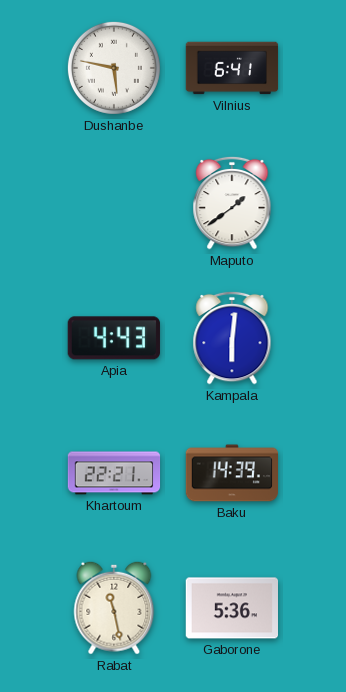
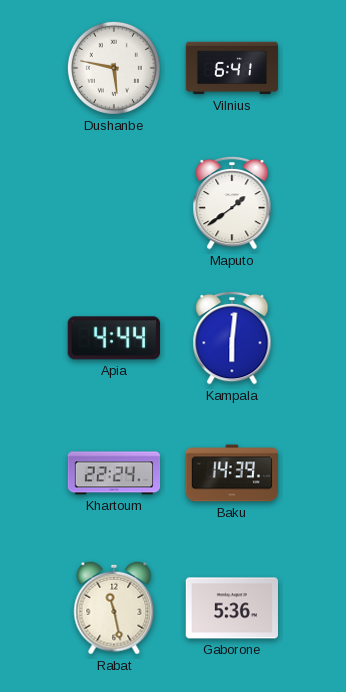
Apia: 4:43 -> 4:44 (114, 338)
Khartoum: 22:21 -> 22:24 (114, 473)
